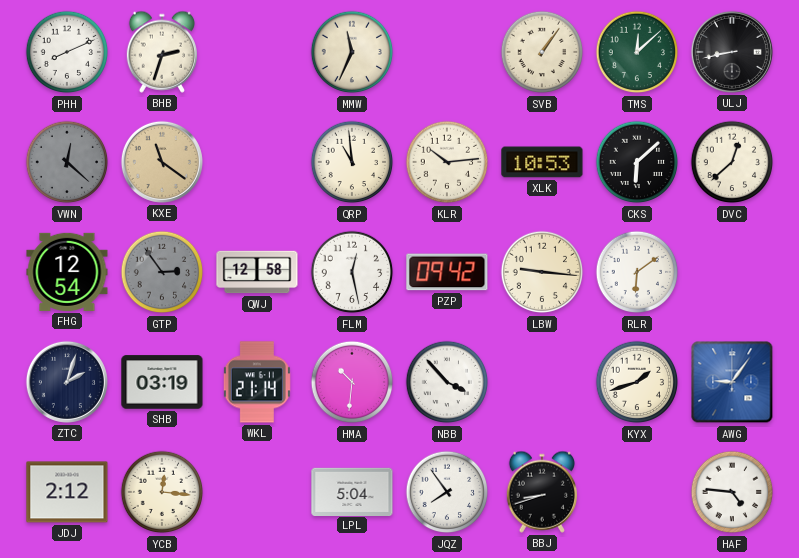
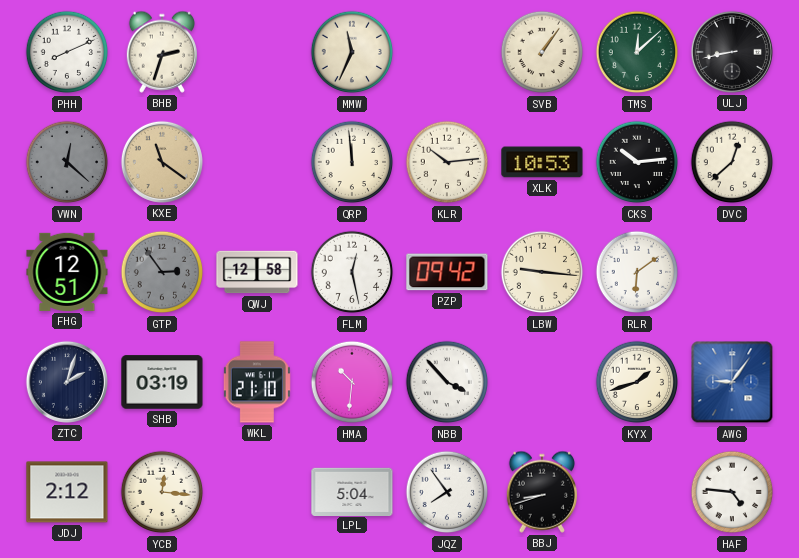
QRP: 10:59 -> 11:59 (352, 162)
CKS: 6:08 -> 10:14 (637, 162)
FHG: 12:54 -> 12:51 (67, 272)
WKL: 21:14 -> 21:10 (257, 382)
